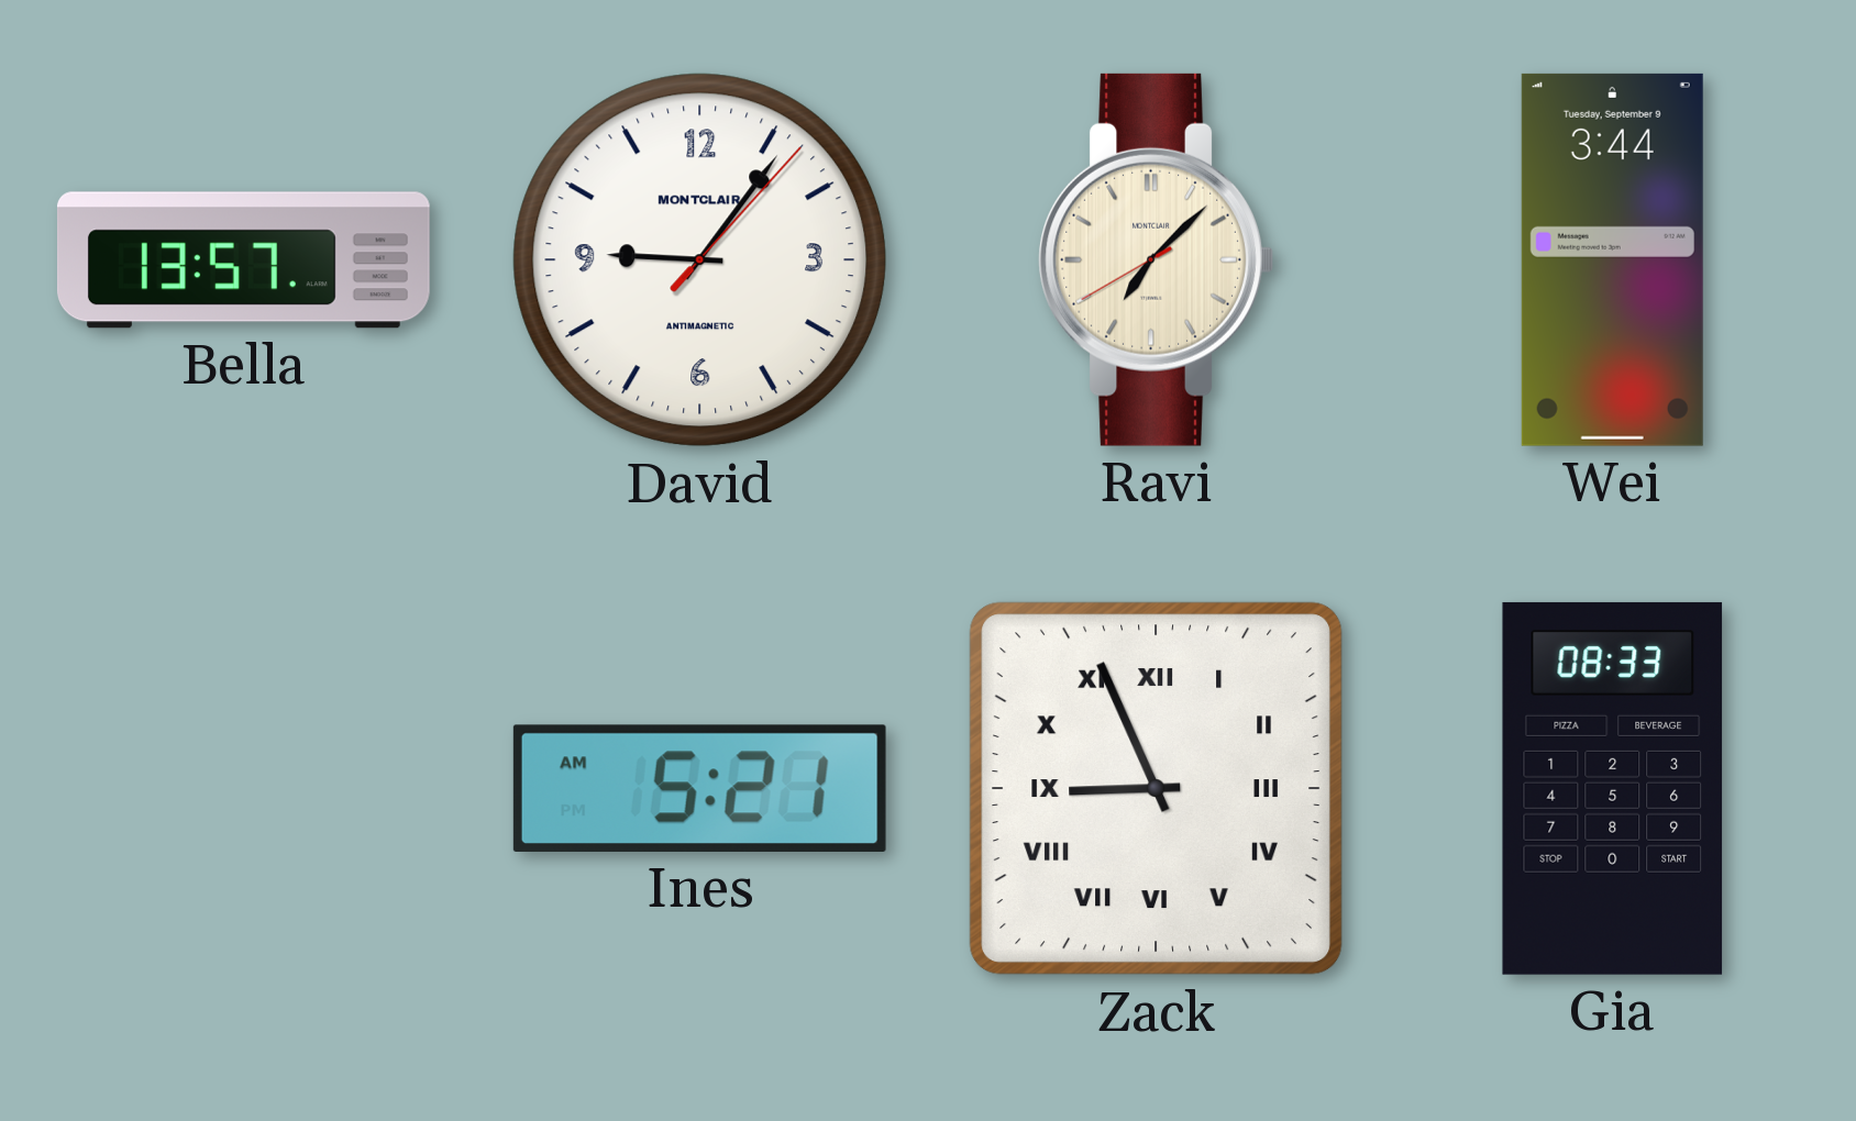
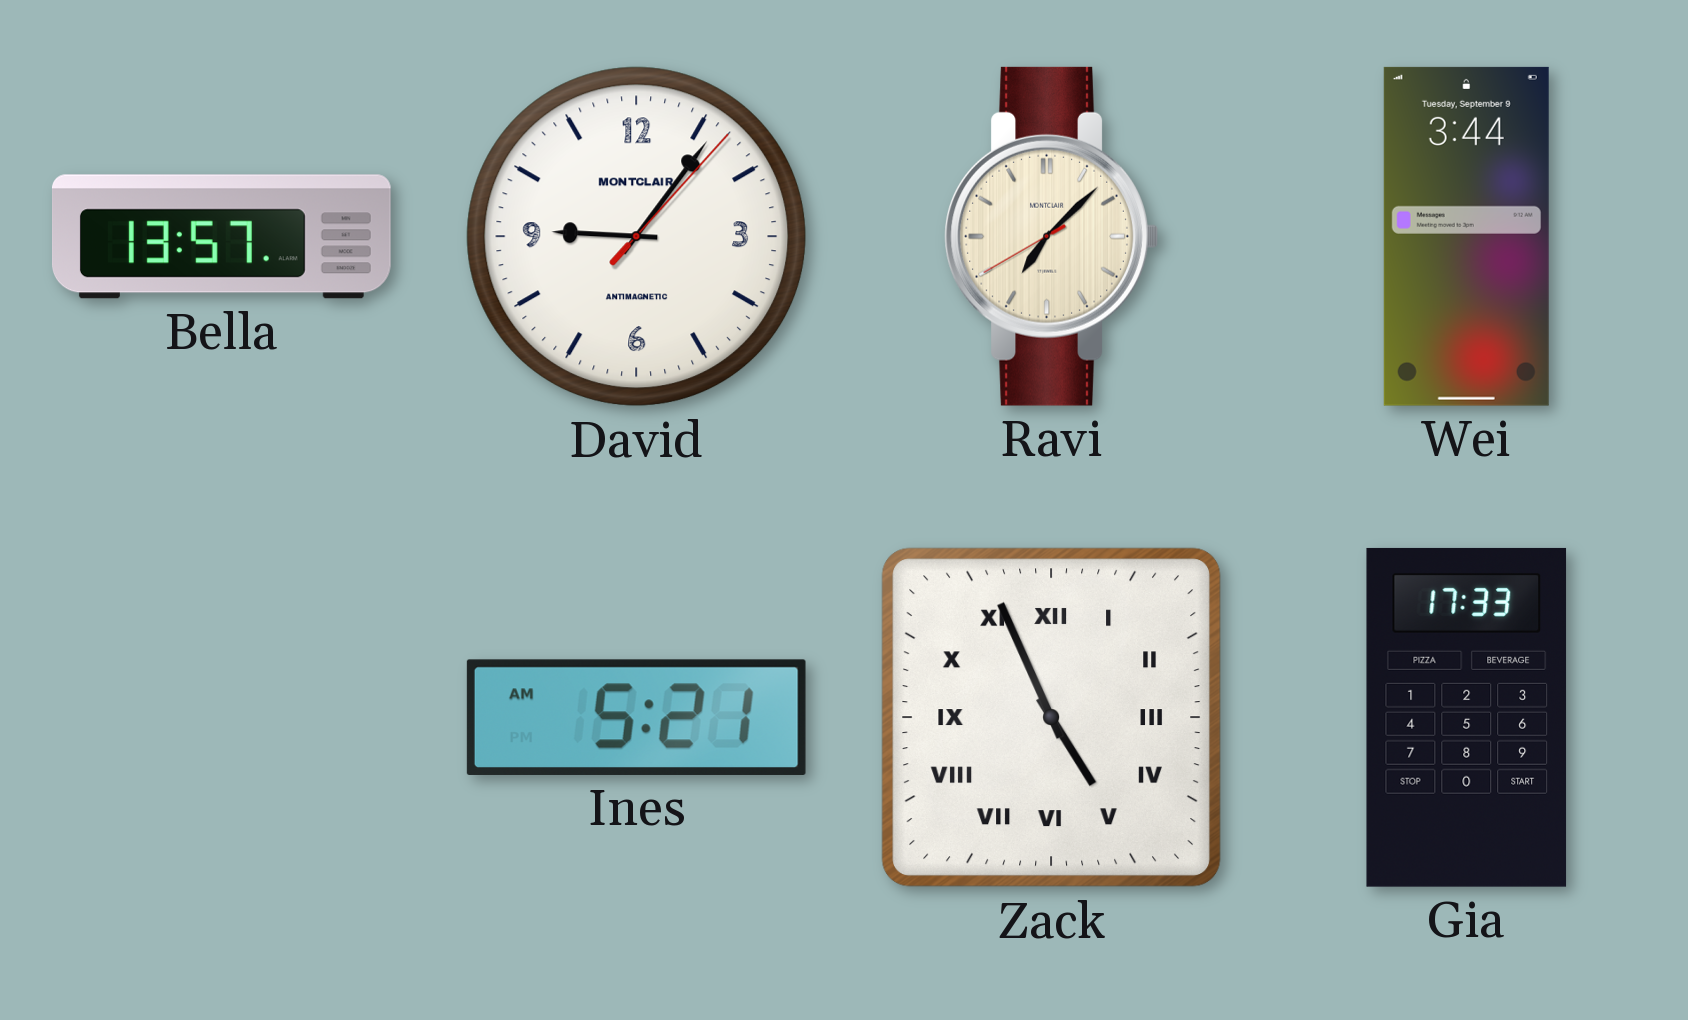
Zack: 8:56 -> 4:56 (1052, 718)
Gia: 08:33 -> 17:33 (1467, 717)
